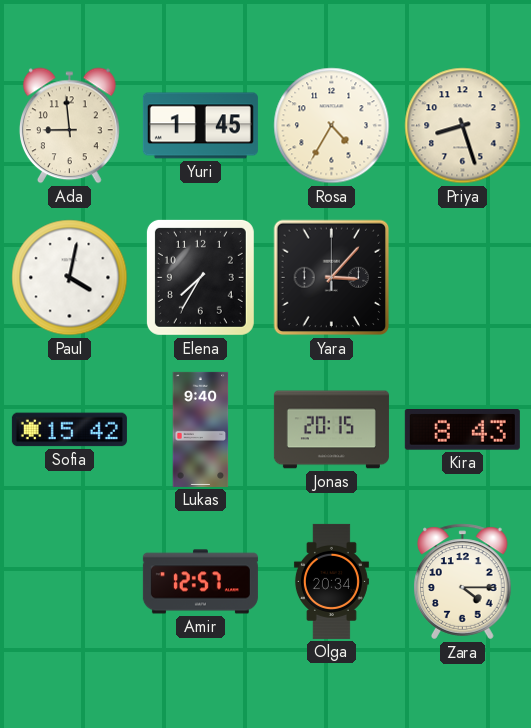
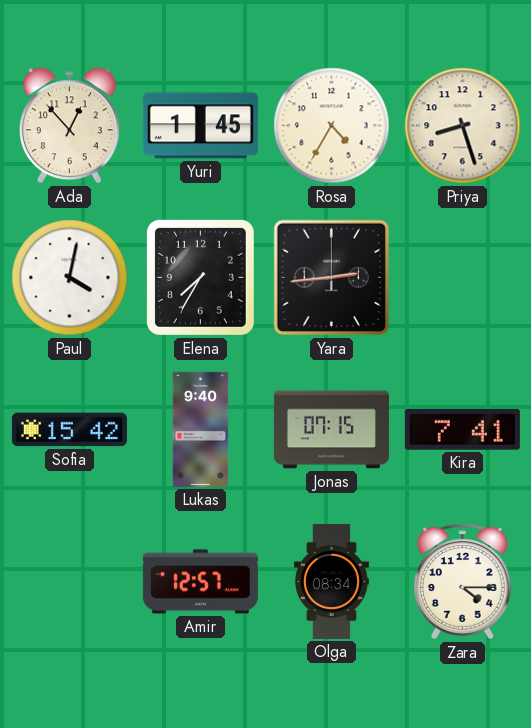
Ada: 8:59 -> 12:53 (69, 126)
Yara: 3:07 -> 2:44 (332, 278)
Jonas: 20:15 -> 07:15 (331, 430)
Kira: 8:43 -> 7:41 (462, 430)
Olga: 20:34 -> 08:34 (331, 581)
